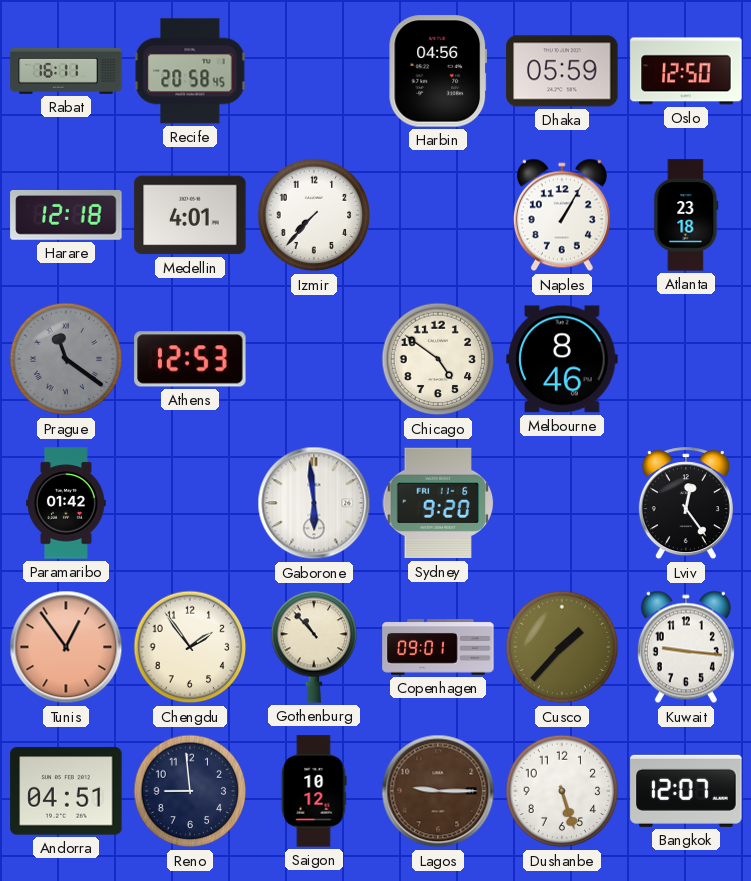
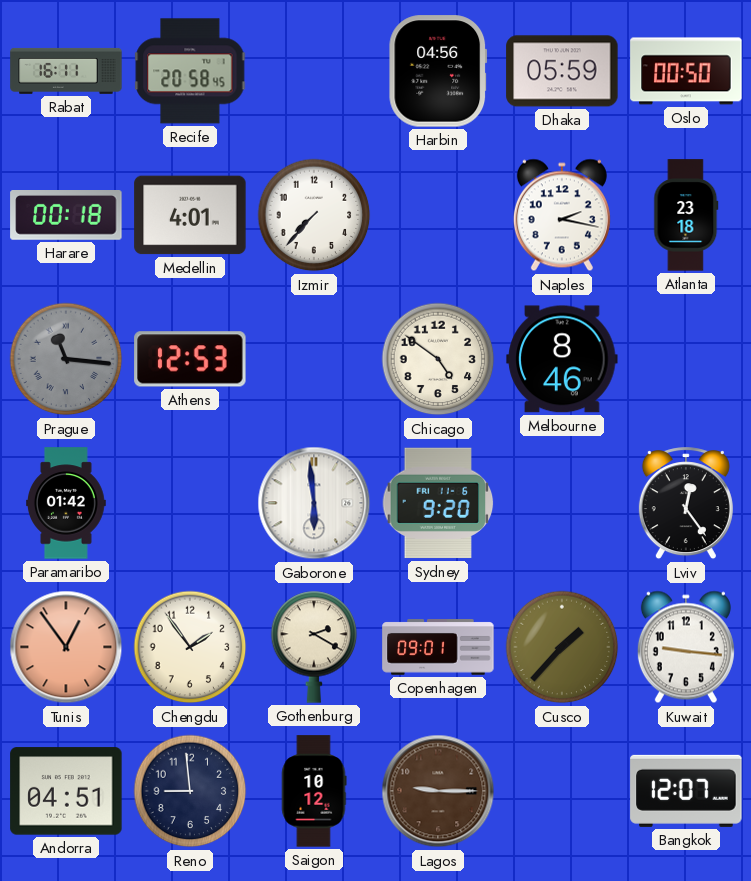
Oslo: 12:50 -> 00:50 (686, 71)
Harare: 12:18 -> 00:18 (66, 216)
Naples: 1:05 -> 2:17 (562, 215)
Prague: 11:21 -> 11:16 (66, 359)
Gothenburg: 10:53 -> 2:20 (314, 647)
Dushanbe: 5:27 -> none (562, 791)
